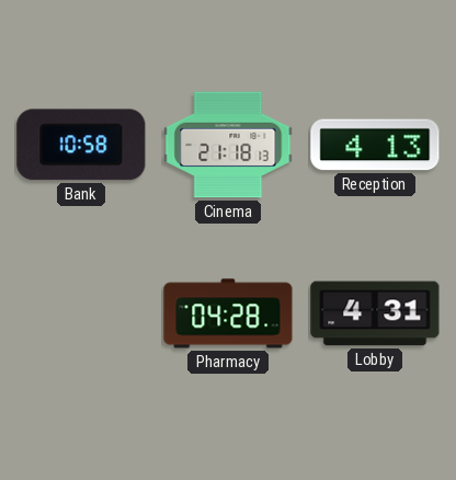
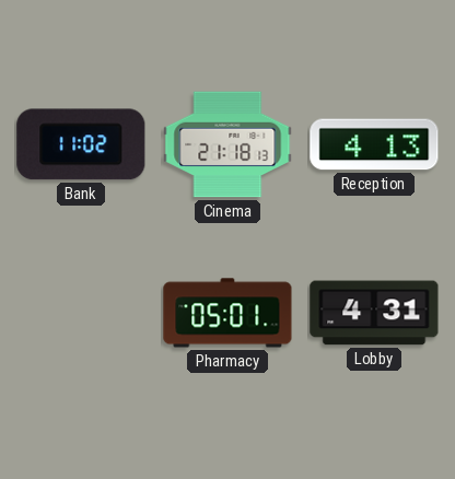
Bank: 10:58 -> 11:02 (81, 144)
Pharmacy: 04:28 -> 05:01 (227, 313)
